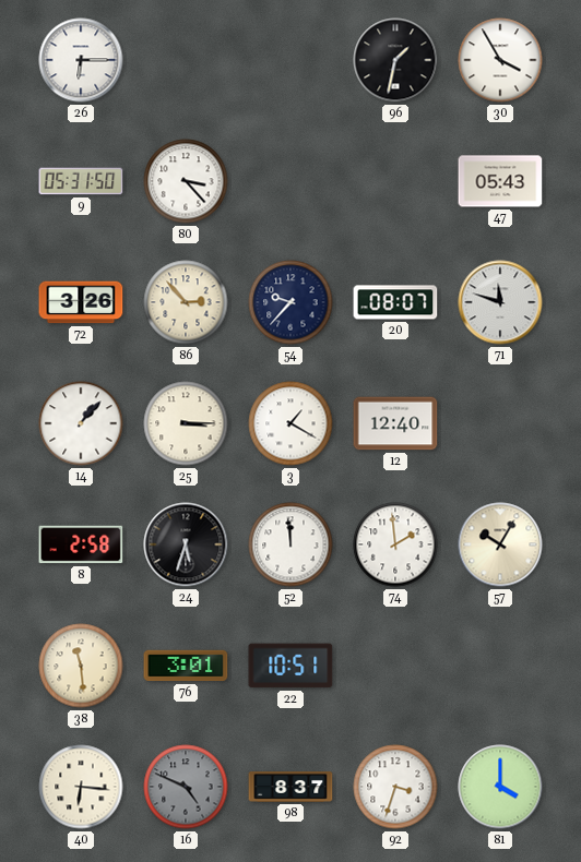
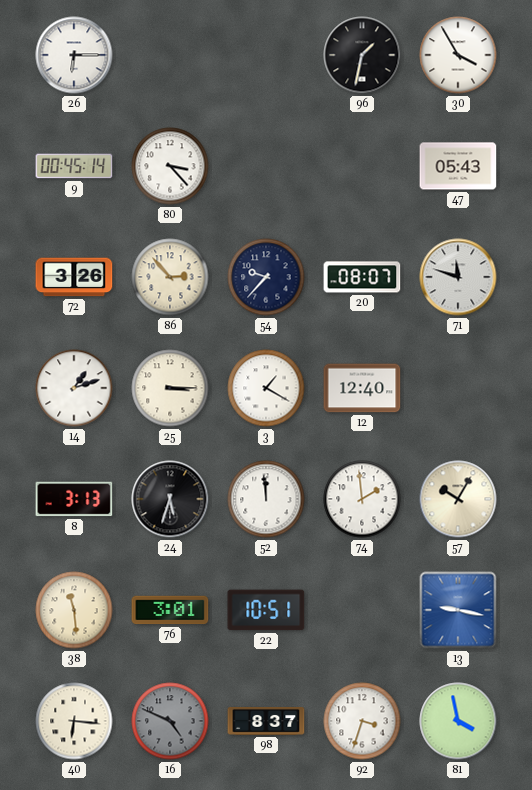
9: 05:31 -> 00:45 (74, 166)
14: 1:07 -> 1:12 (74, 388)
8: 2:58 -> 3:13 (74, 499)
13: none -> 9:17 (458, 610)
81: 4:00 -> 3:58 (458, 721)
